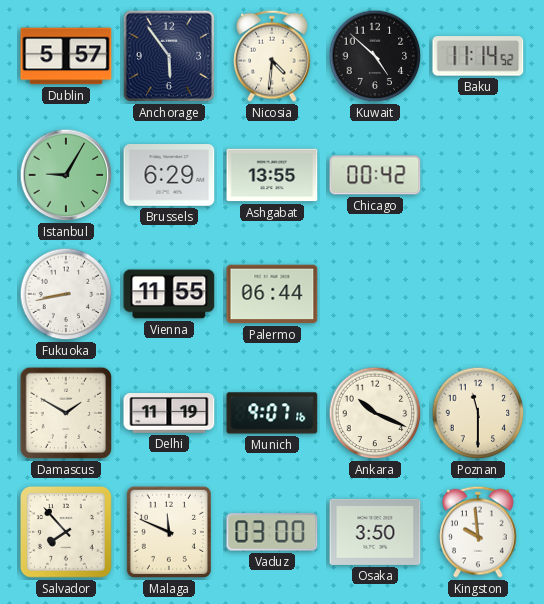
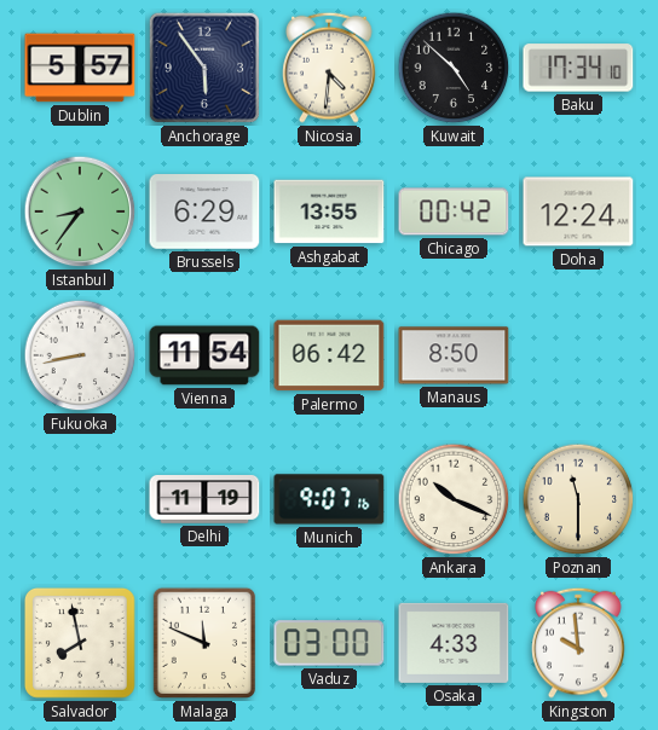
Baku: 11:14 -> 17:34 (578, 68)
Istanbul: 9:05 -> 8:36 (80, 212)
Doha: none -> 12:24 (578, 212)
Vienna: 11:55 -> 11:54 (204, 355)
Palermo: 06:44 -> 06:42 (329, 355)
Manaus: none -> 8:50 (454, 355)
Damascus: 1:50 -> none (66, 413)
Salvador: 7:53 -> 7:58 (80, 643)
Osaka: 3:50 -> 4:33 (454, 643)
